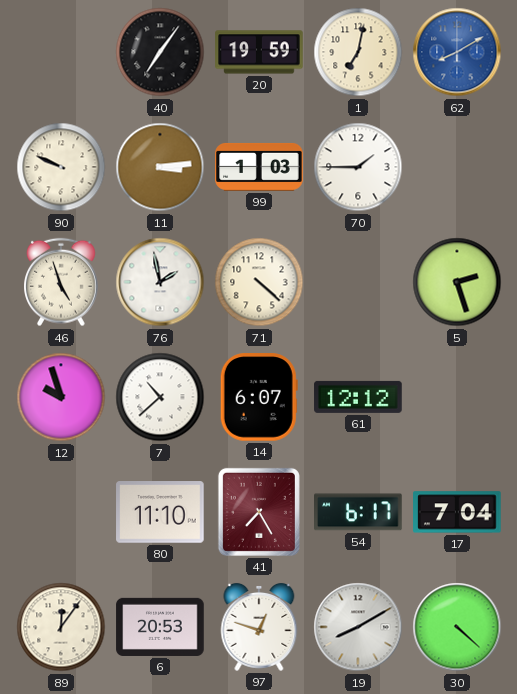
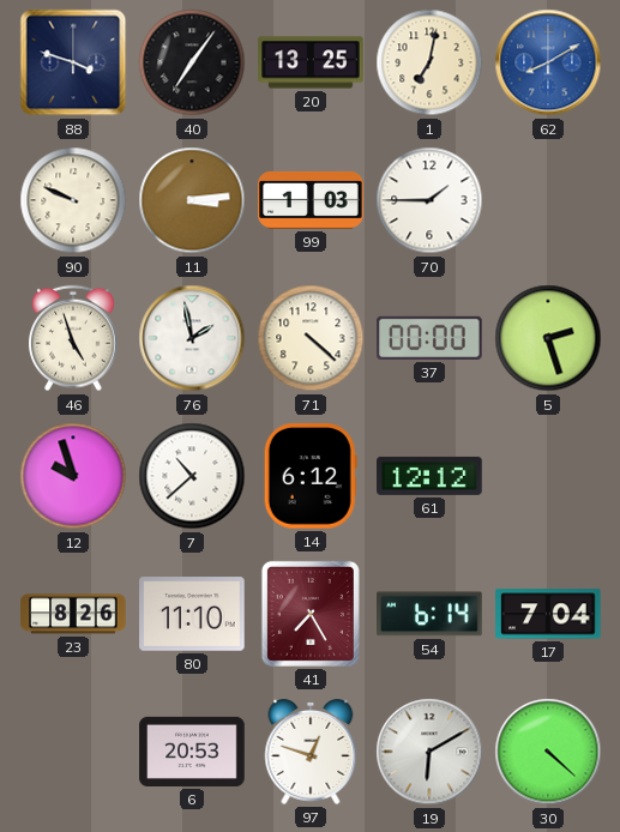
88: none -> 3:48 (73, 62)
20: 19:59 -> 13:25 (311, 62)
37: none -> 00:00 (429, 338)
14: 6:07 -> 6:12 (311, 476)
23: none -> 8:26 (73, 614)
54: 6:17 -> 6:14 (429, 614)
89: 12:06 -> none (61, 627)
19: 8:10 -> 6:10 (429, 752)
